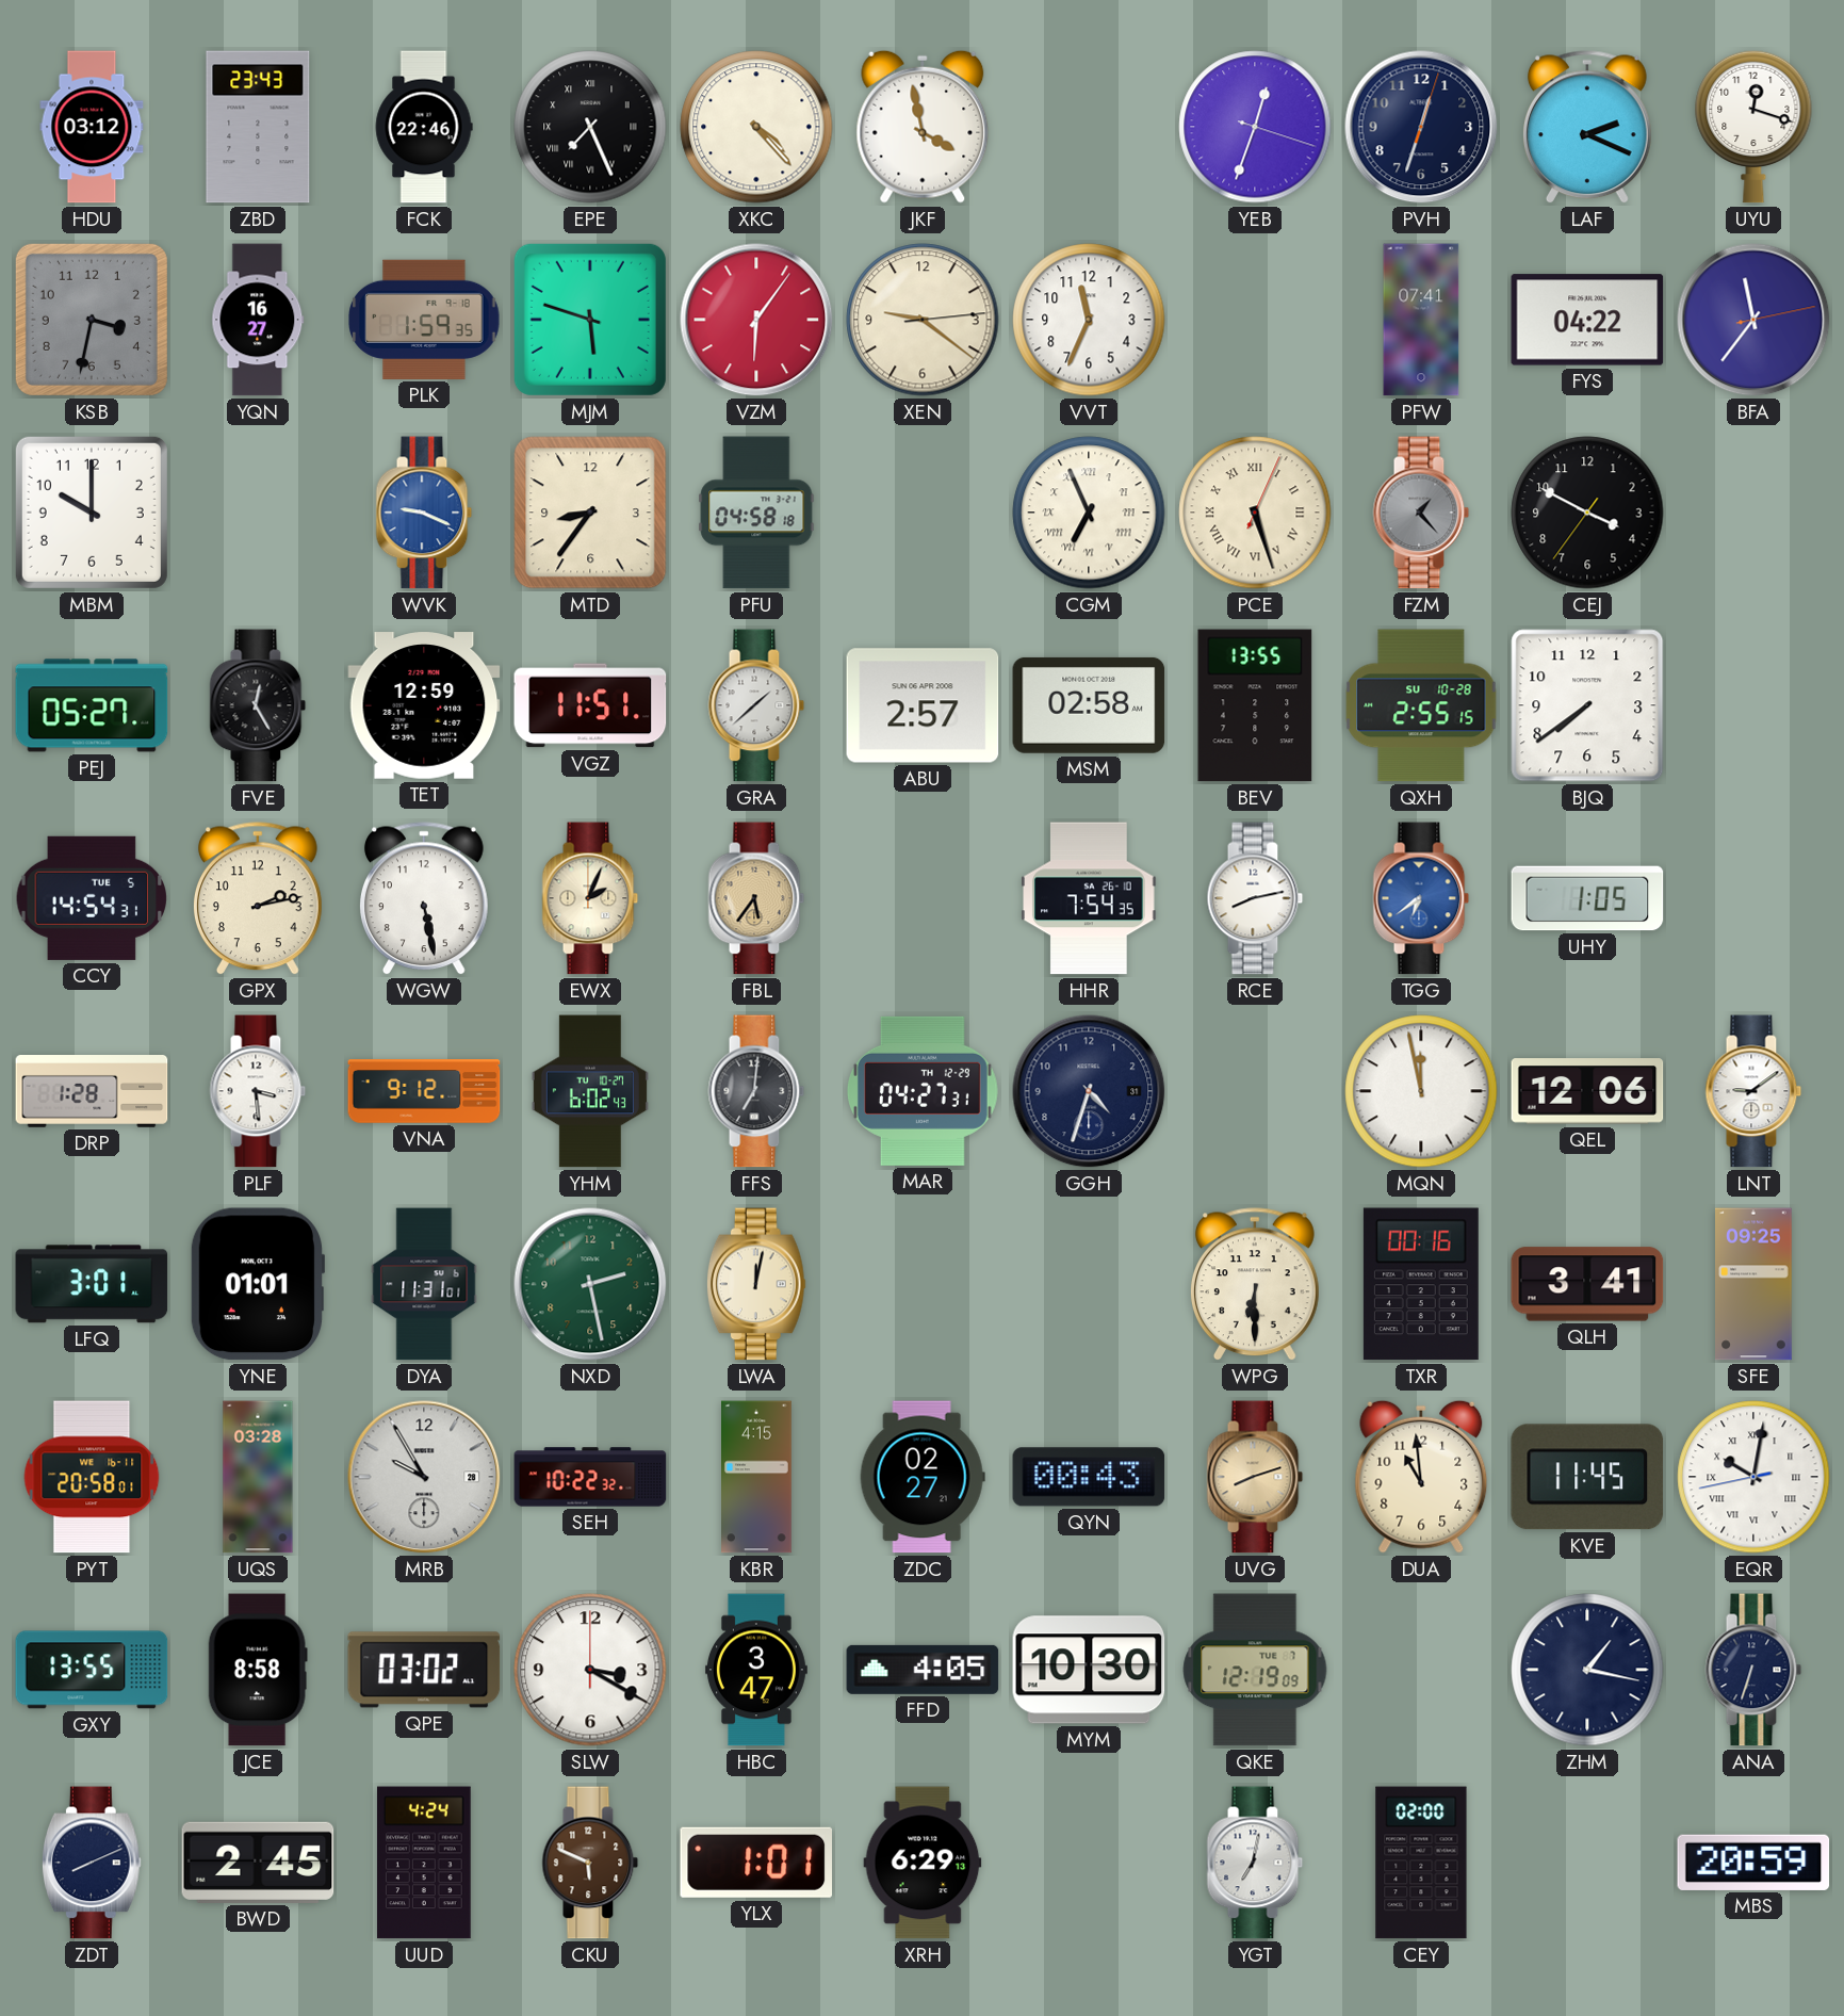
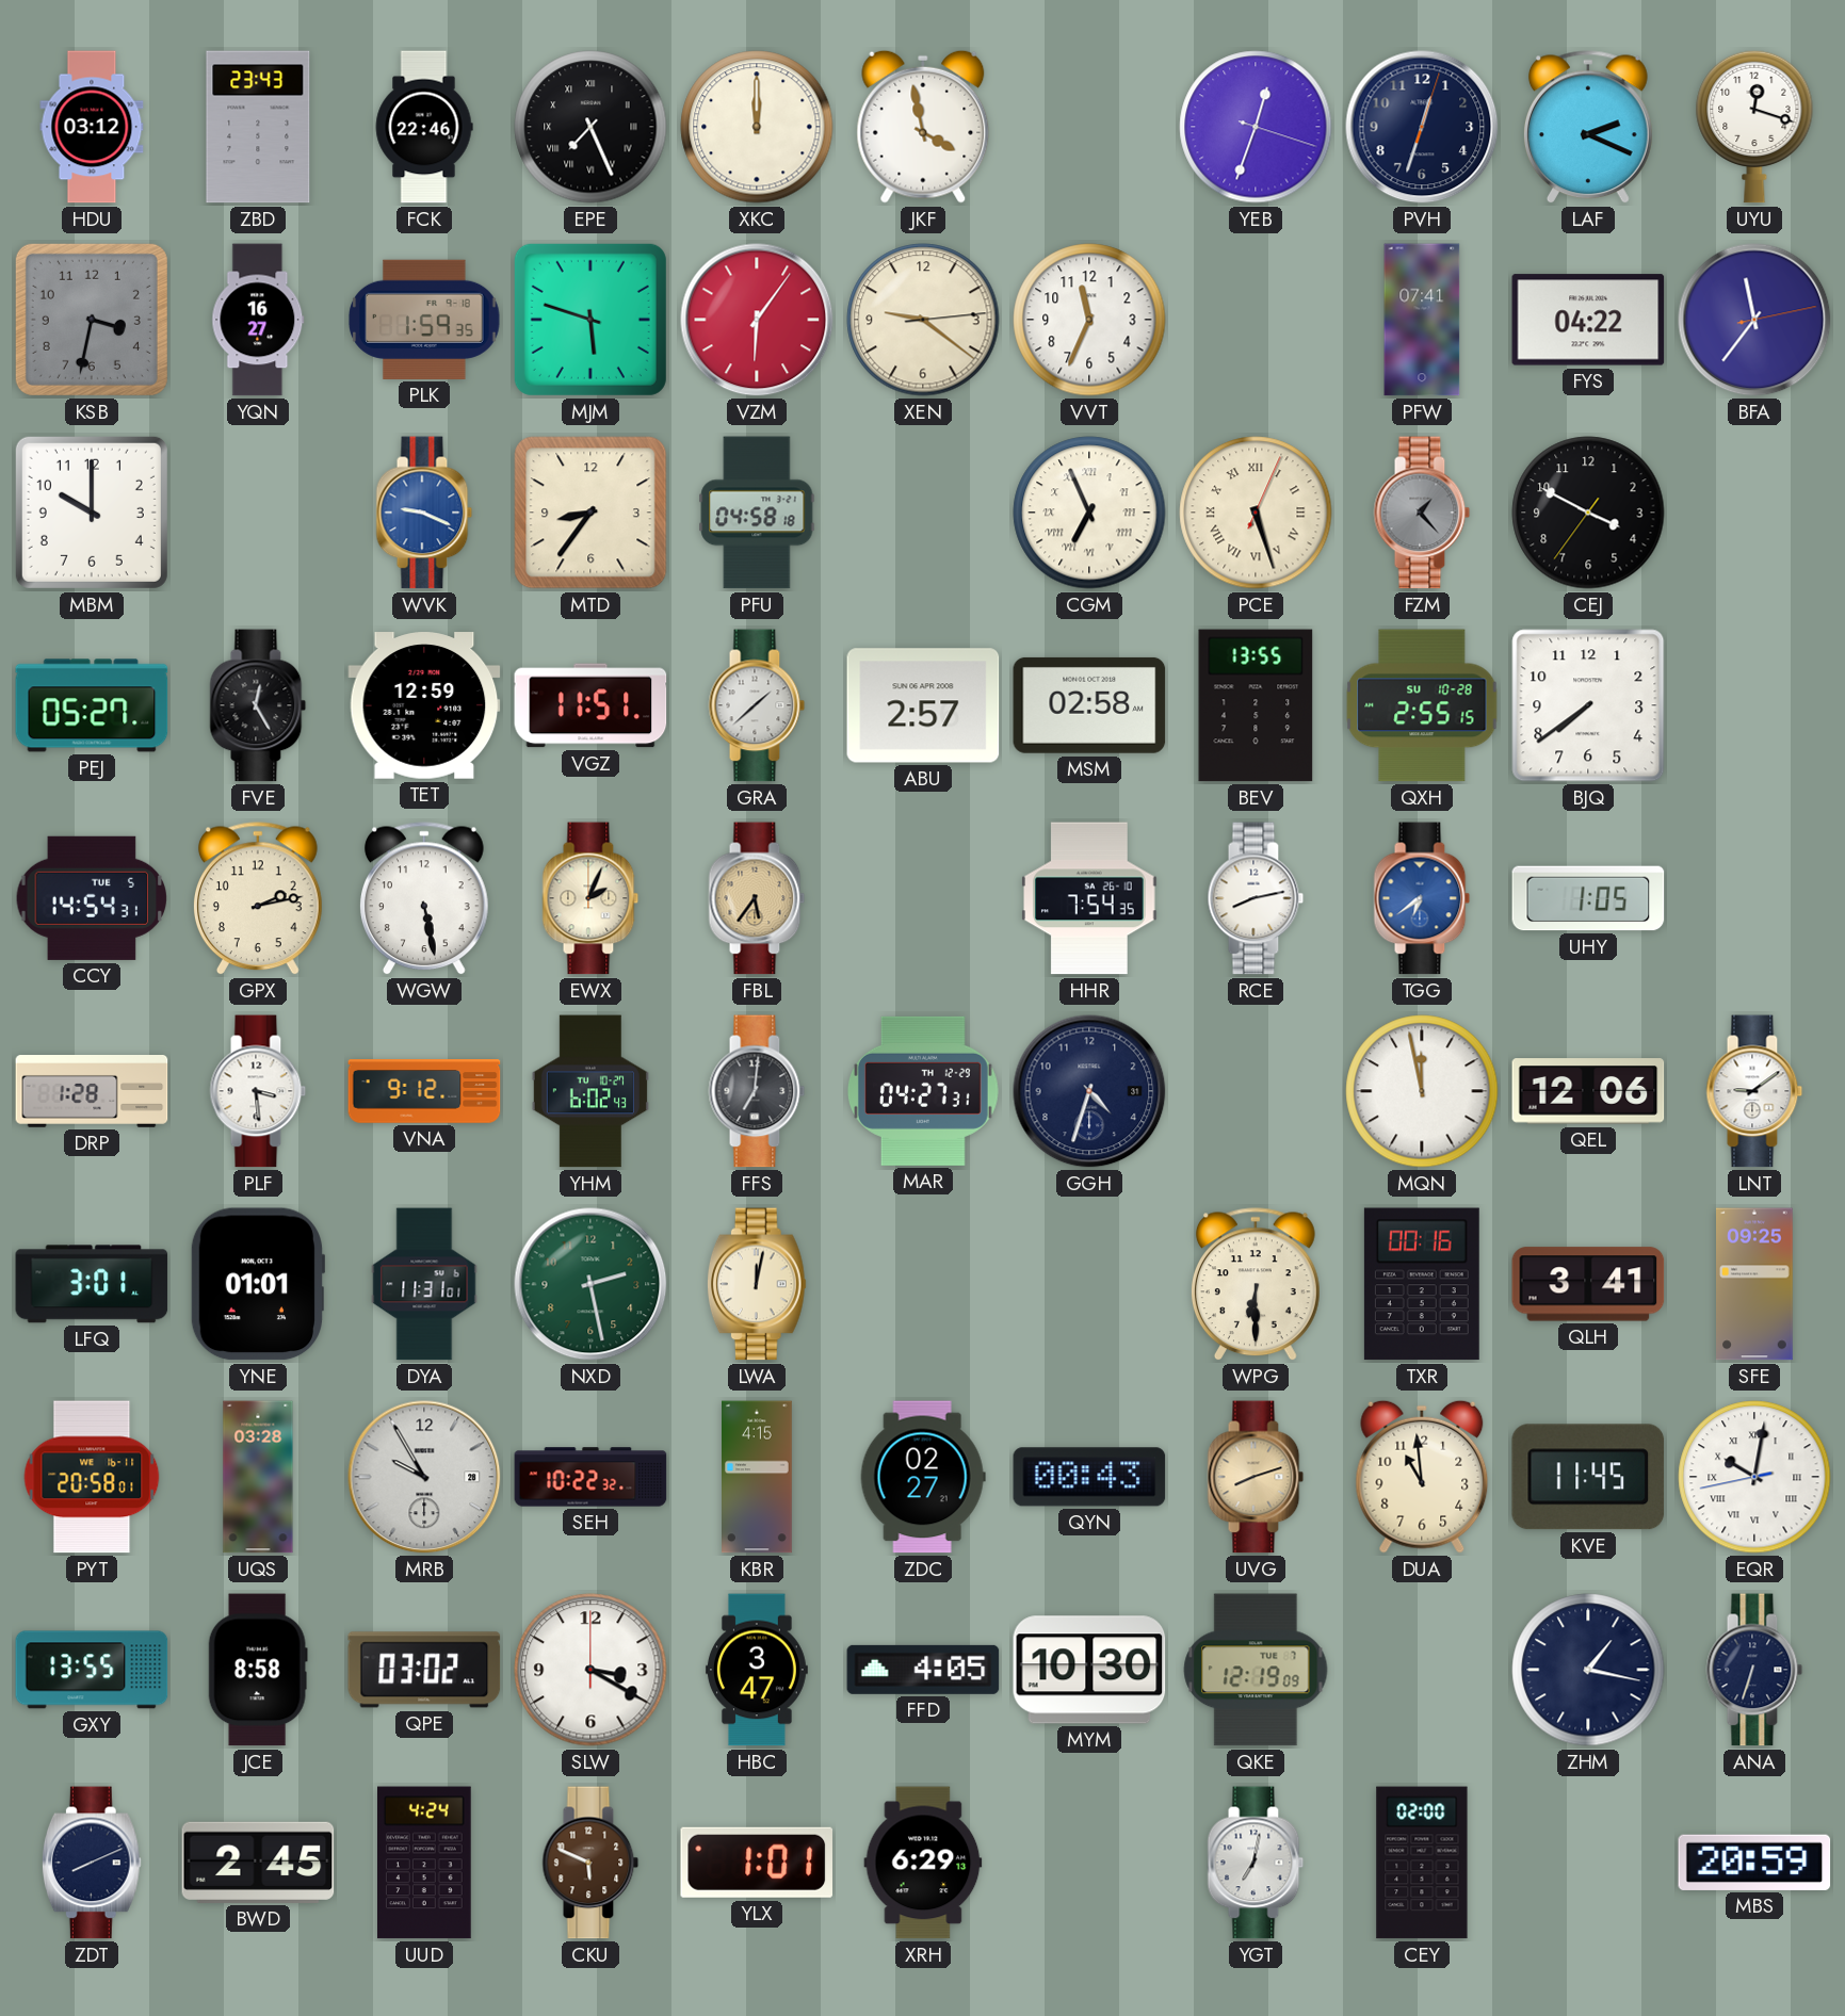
XKC: 4:23 -> 12:00 (757, 127)
